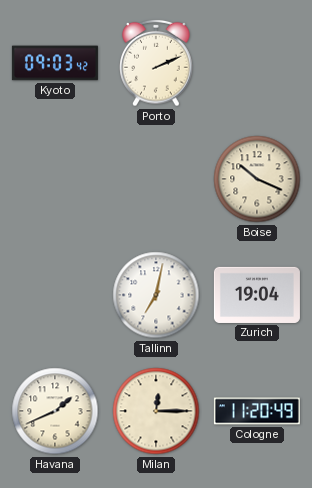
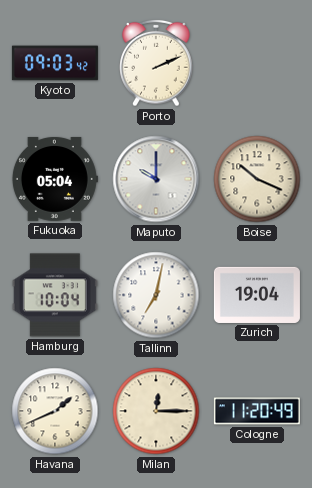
Fukuoka: none -> 05:04 (54, 179)
Maputo: none -> 10:00 (156, 179)
Hamburg: none -> 10:04 (55, 295)
